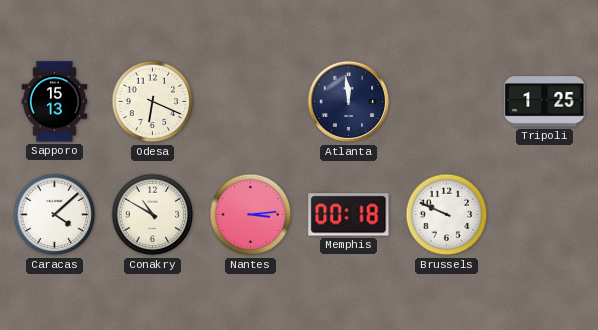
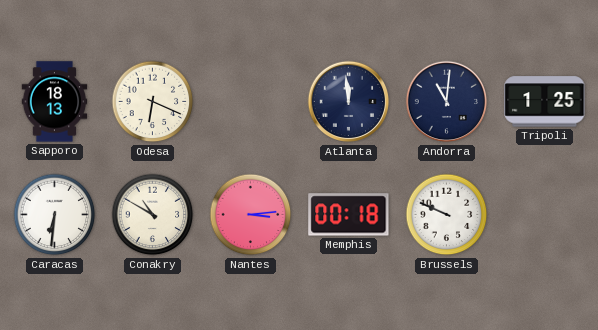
Sapporo: 15:13 -> 18:13 (55, 102)
Andorra: none -> 11:01 (447, 102)
Caracas: 4:08 -> 6:31 (55, 215)
